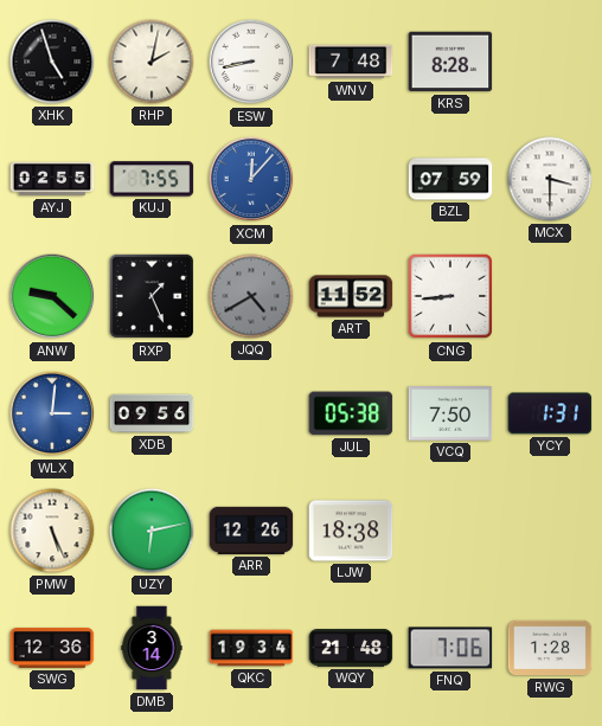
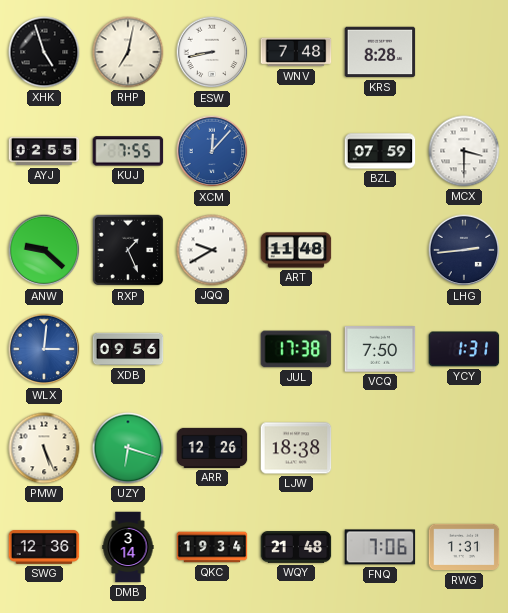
RHP: 2:02 -> 7:02 (128, 52)
JQQ: 4:40 -> 9:40 (212, 250)
JQQ dial: grey -> white (212, 250)
ART: 11:52 -> 11:48 (296, 250)
CNG: 8:44 -> none (450, 296)
LHG: none -> 2:44 (464, 250)
JUL: 05:38 -> 17:38 (296, 349)
UZY: 6:13 -> 6:18 (128, 448)
RWG: 1:28 -> 1:31 (464, 547)
